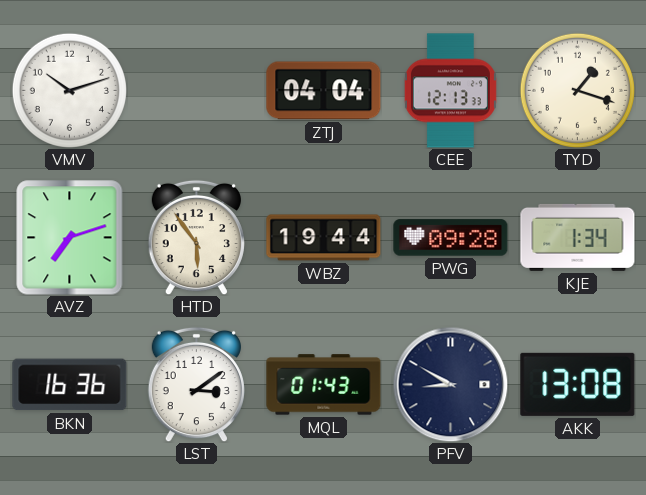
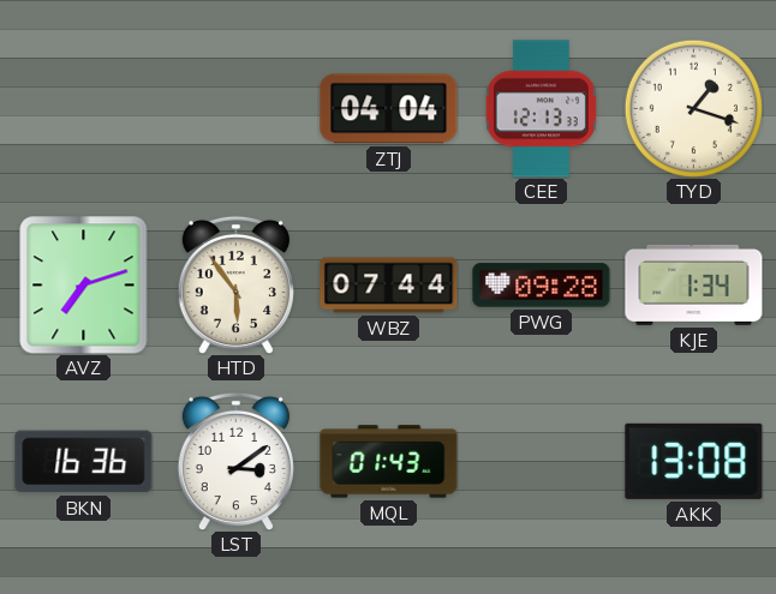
VMV: 10:12 -> none (69, 90)
WBZ: 19:44 -> 07:44 (389, 286)
PFV: 8:50 -> none (450, 384)
